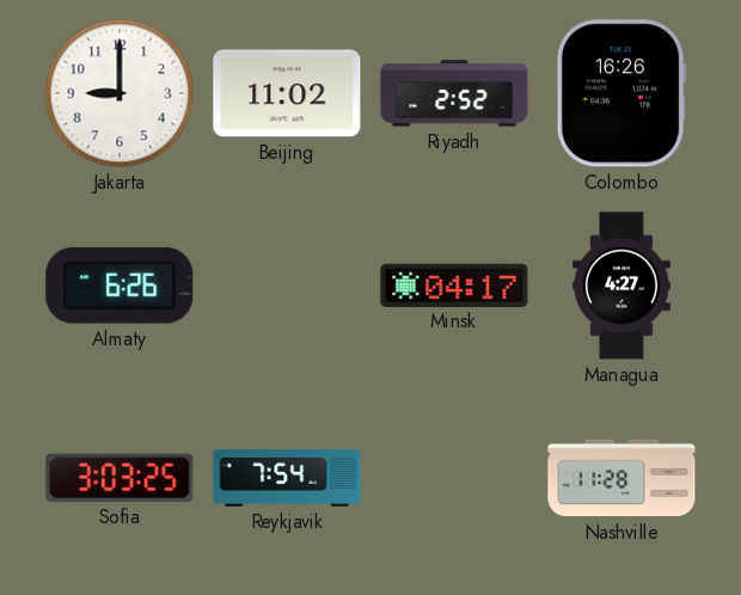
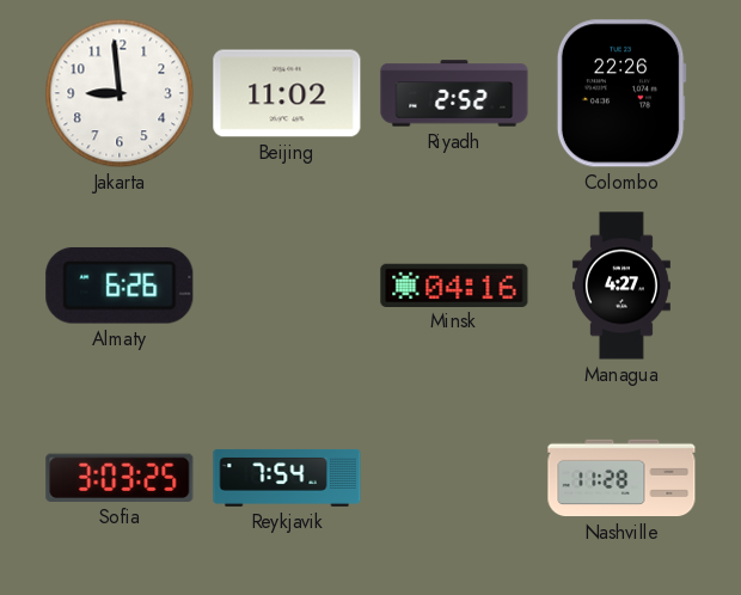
Jakarta: 9:00 -> 8:59 (120, 93)
Colombo: 16:26 -> 22:26 (621, 93)
Minsk: 04:17 -> 04:16 (454, 284)
